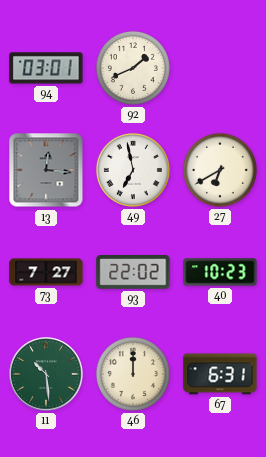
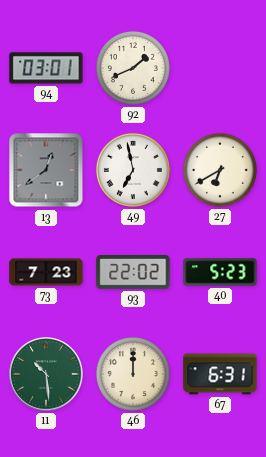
13: 12:16 -> 12:39 (46, 170)
73: 7:27 -> 7:23 (46, 272)
40: 10:23 -> 5:23 (220, 272)
